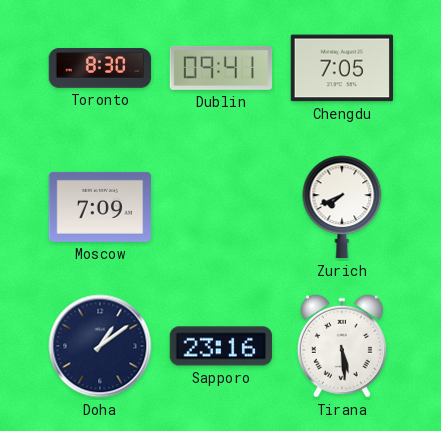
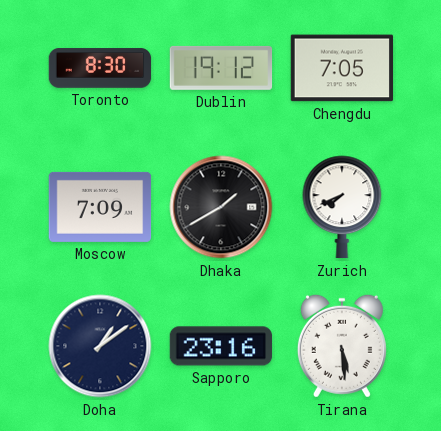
Dublin: 09:41 -> 19:12 (221, 68)
Dhaka: none -> 1:40 (221, 207)
